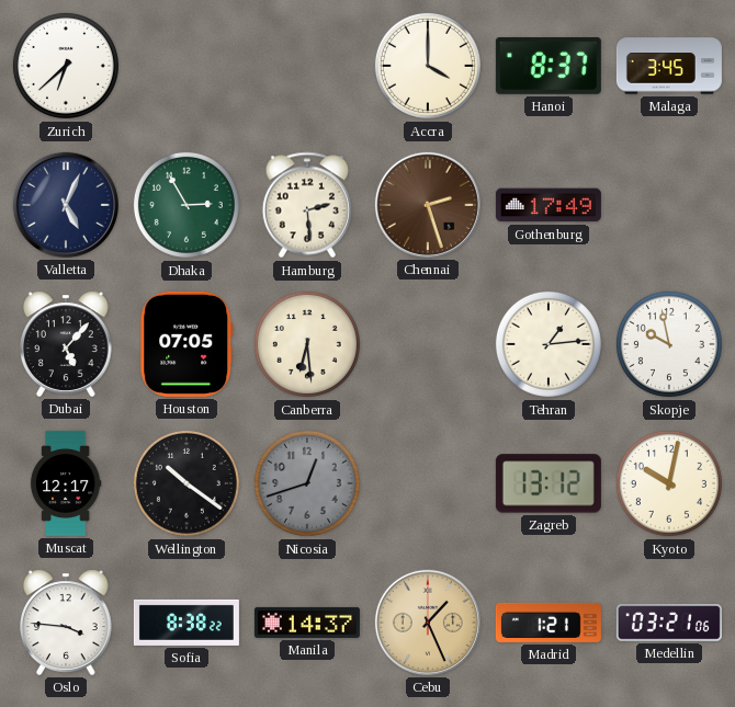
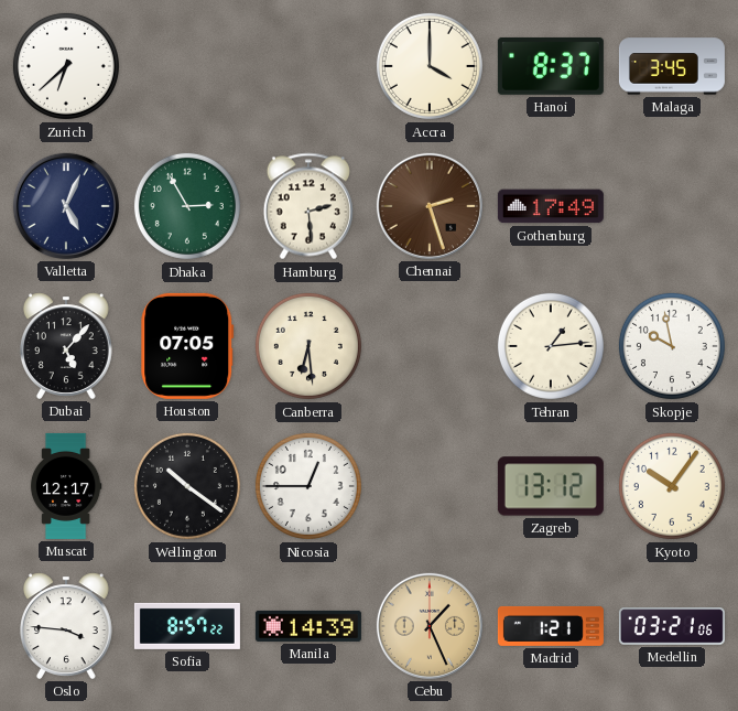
Nicosia: 12:42 -> 12:45 (308, 486)
Nicosia dial: grey -> white (308, 486)
Kyoto: 10:02 -> 10:06 (672, 486)
Sofia: 8:38 -> 8:57 (187, 626)
Manila: 14:37 -> 14:39 (308, 626)
